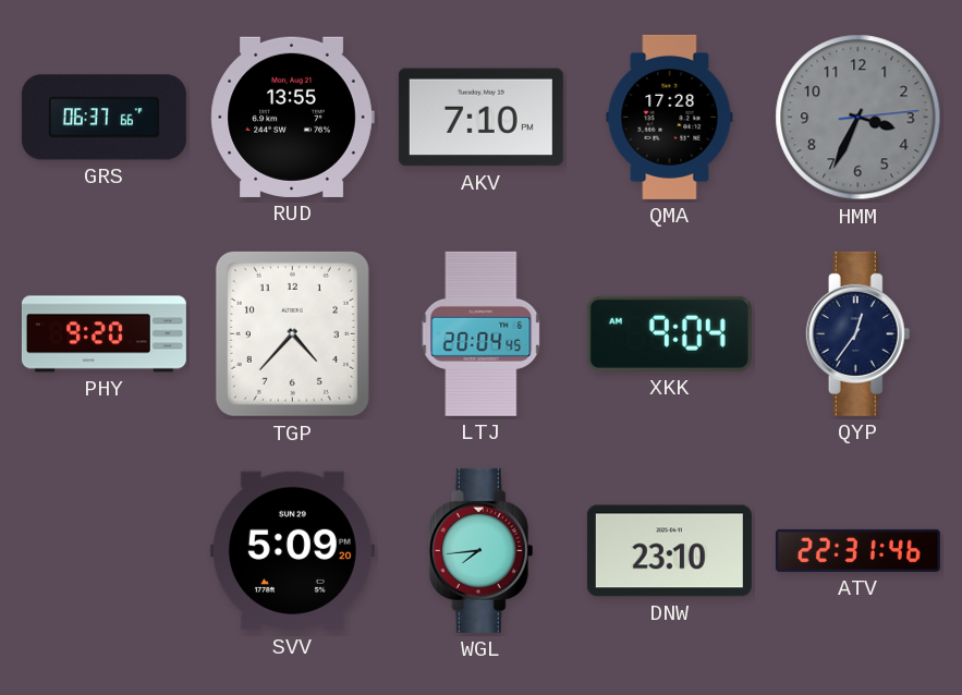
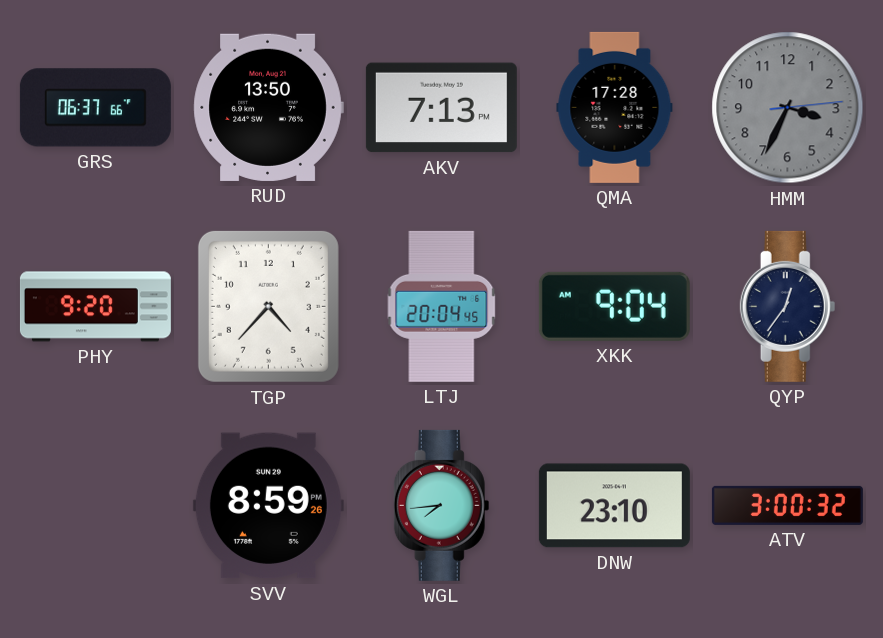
RUD: 13:55 -> 13:50 (268, 107)
AKV: 7:10 -> 7:13 (441, 108)
SVV: 5:09 -> 8:59 (268, 506)
ATV: 22:31 -> 3:00 (787, 505)
